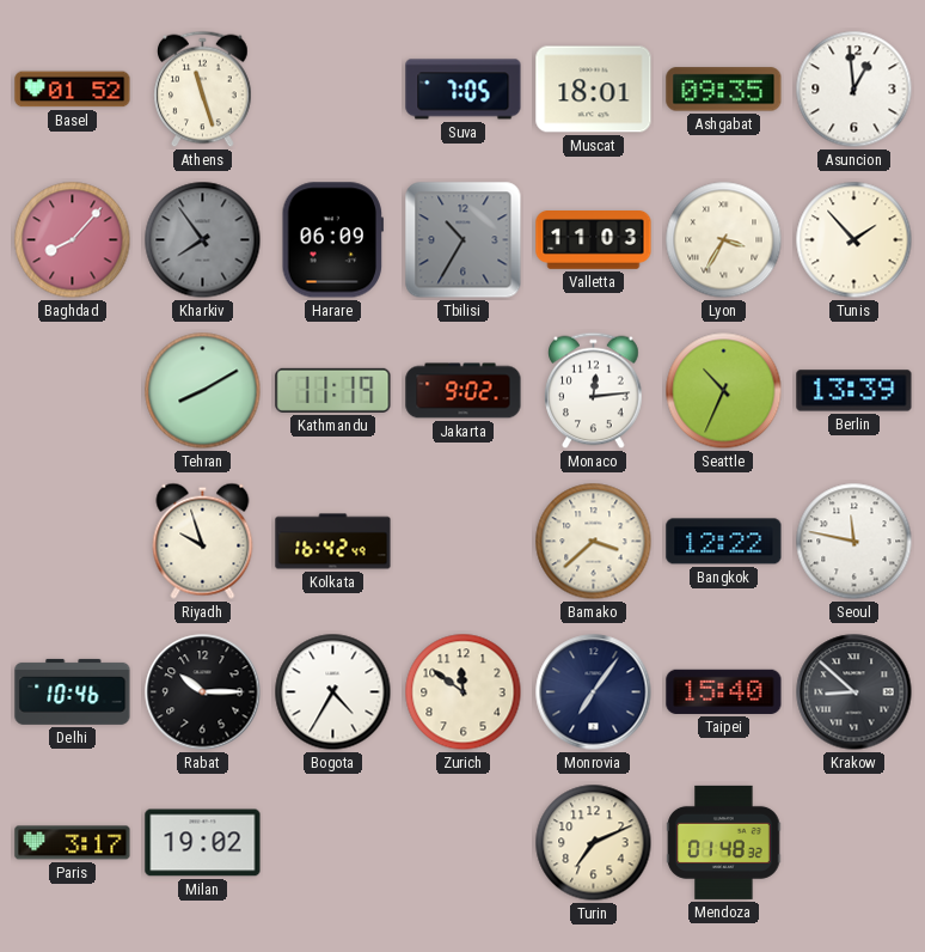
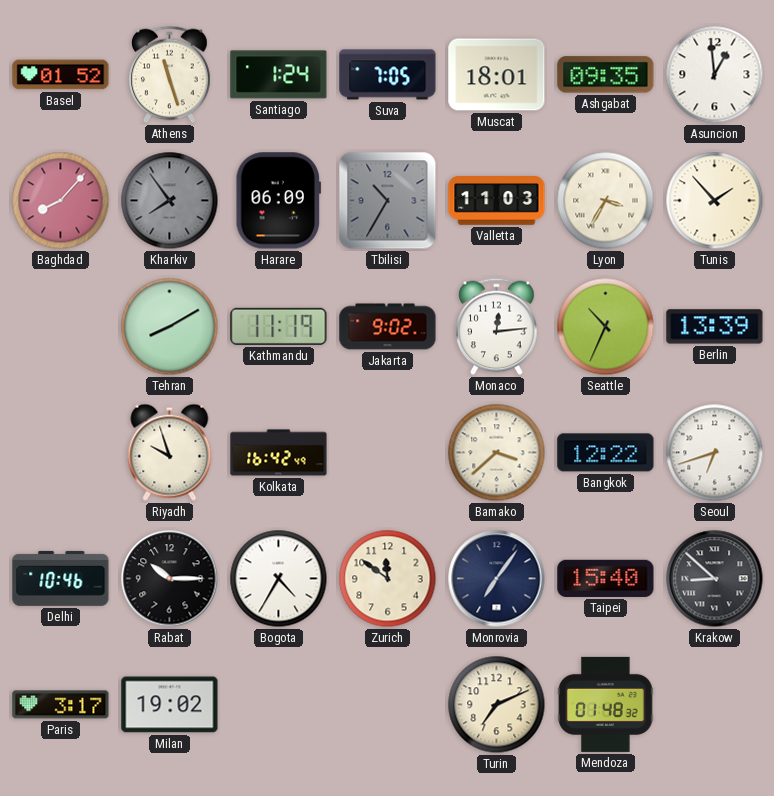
Santiago: none -> 1:24 (279, 75)
Seoul: 11:47 -> 6:42 (715, 453)
